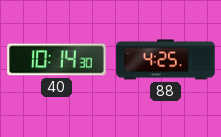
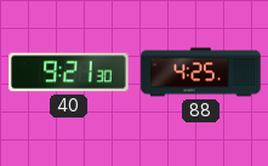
40: 10:14 -> 9:21 (69, 73)
